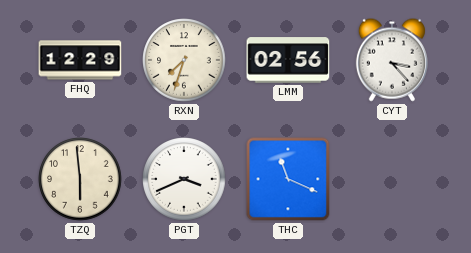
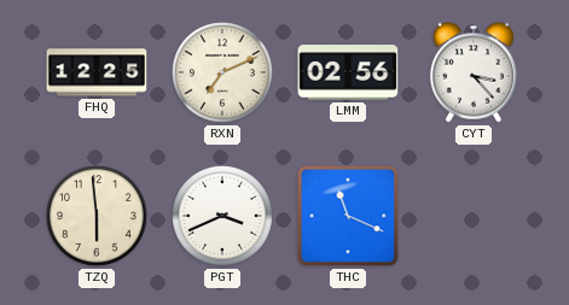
FHQ: 12:29 -> 12:25 (97, 72)
RXN: 7:33 -> 7:11 (222, 72)
